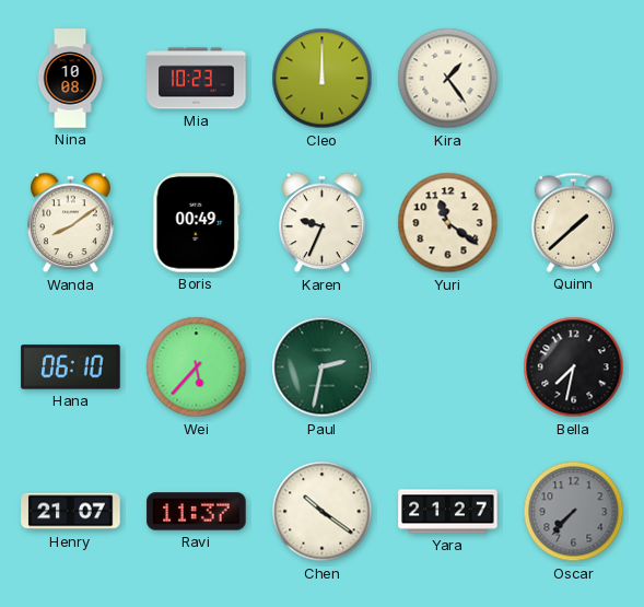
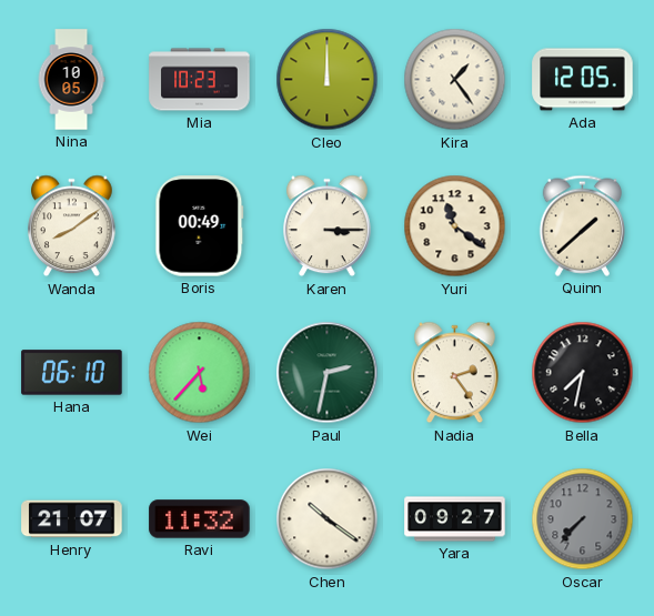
Nina: 10:08 -> 10:05 (71, 80)
Ada: none -> 12:05 (583, 80)
Karen: 9:34 -> 3:15 (328, 226)
Nadia: none -> 2:24 (455, 373)
Ravi: 11:37 -> 11:32 (200, 519)
Yara: 21:27 -> 09:27 (455, 519)
